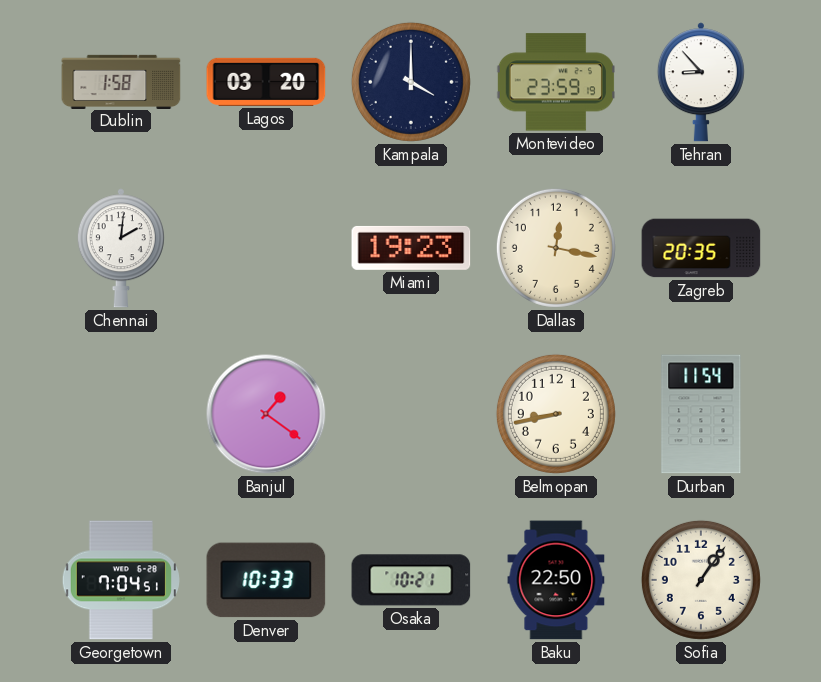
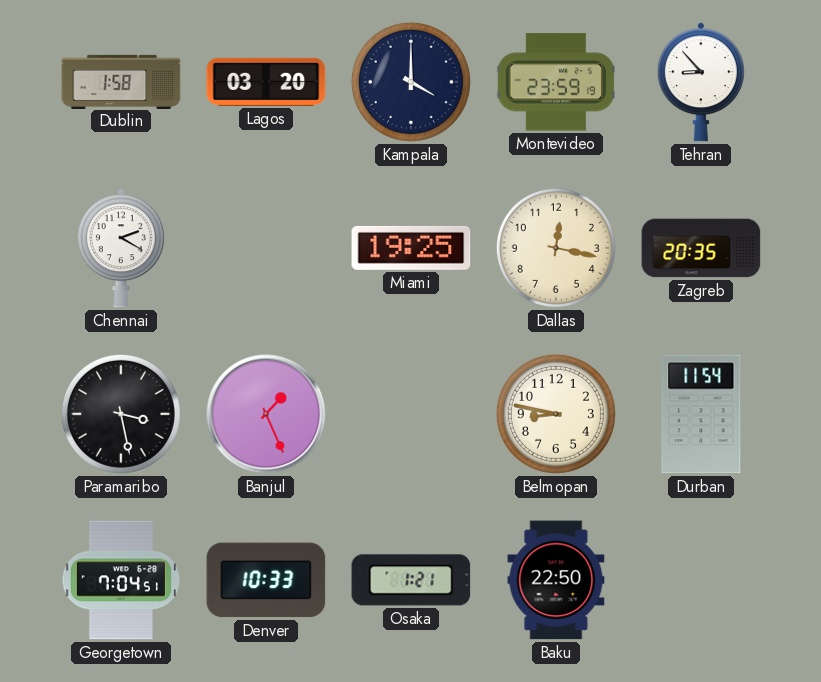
Chennai: 2:01 -> 2:20 (121, 248)
Miami: 19:23 -> 19:25 (411, 248)
Paramaribo: none -> 3:28 (121, 414)
Banjul: 1:21 -> 1:26 (266, 414)
Belmopan: 8:43 -> 8:47 (556, 414)
Osaka: 10:21 -> 1:21 (411, 580)
Sofia: 1:06 -> none (701, 580)
